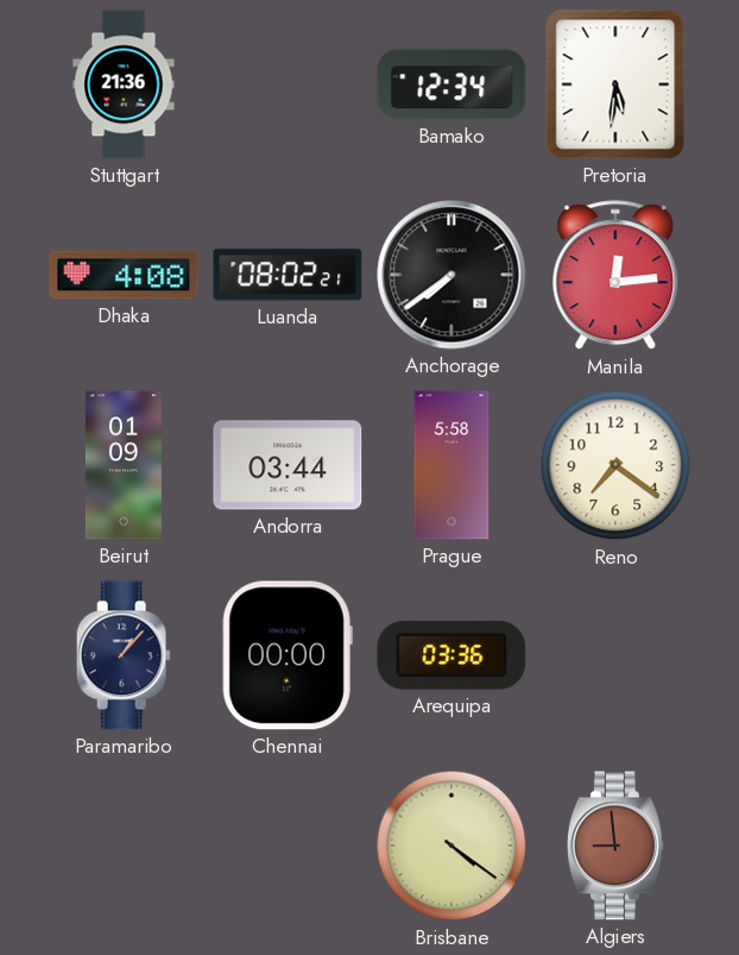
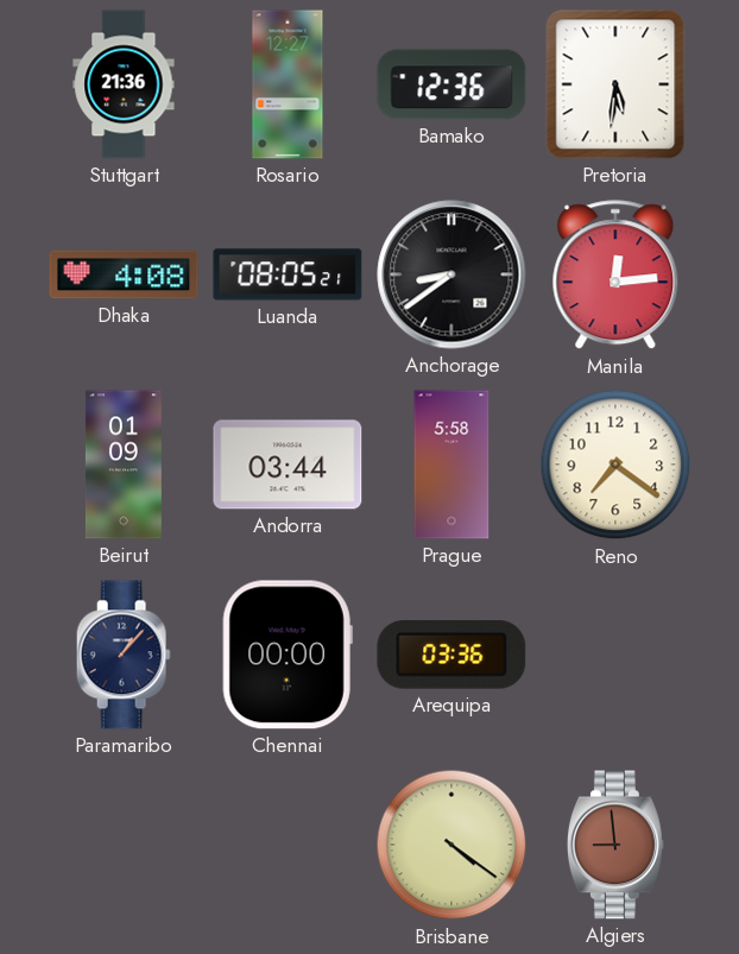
Rosario: none -> 12:27 (288, 84)
Bamako: 12:34 -> 12:36 (451, 84)
Luanda: 08:02 -> 08:05 (288, 274)
Anchorage: 7:39 -> 8:39 (451, 274)
